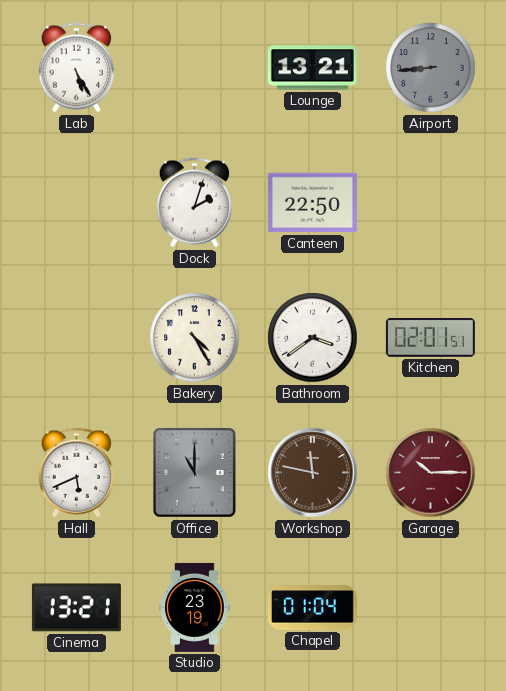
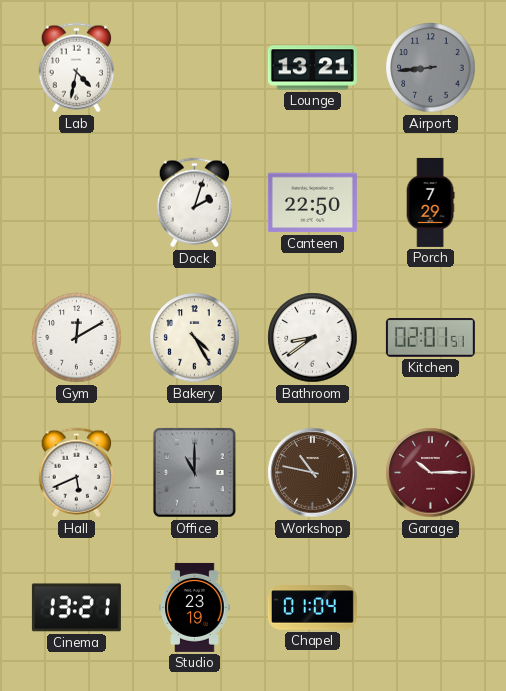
Lab: 5:25 -> 4:32 (76, 68)
Porch: none -> 7:29 (430, 202)
Gym: none -> 12:10 (77, 338)
Bathroom: 3:39 -> 8:39 (313, 338)
Workshop: 11:47 -> 10:47 (313, 473)
